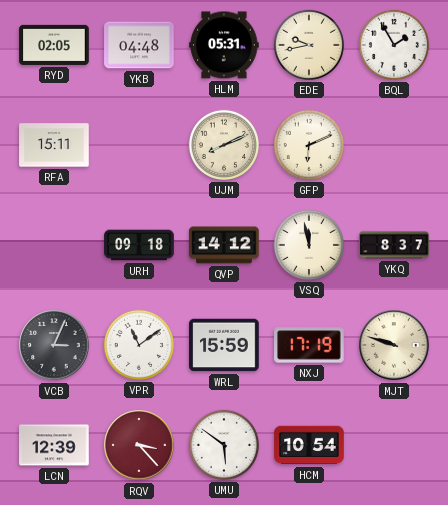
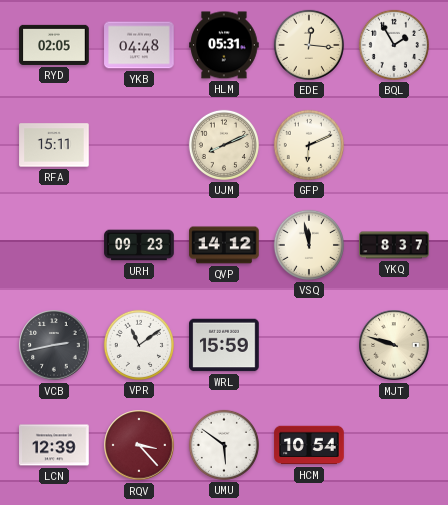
EDE: 9:43 -> 12:16 (309, 45)
URH: 09:18 -> 09:23 (139, 245)
VCB: 3:04 -> 2:43 (54, 345)
NXJ: 17:19 -> none (309, 345)
